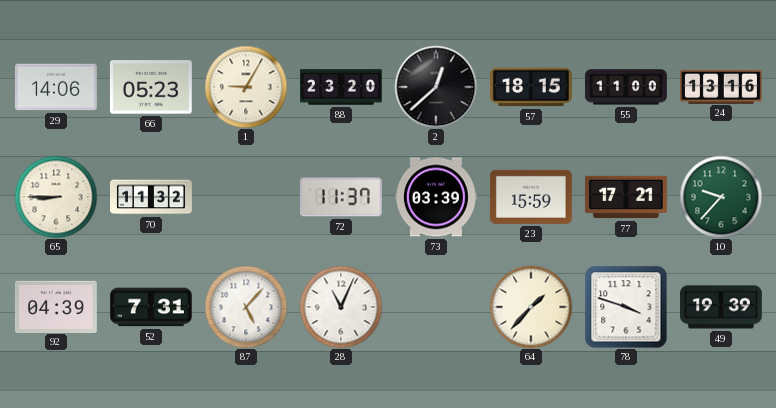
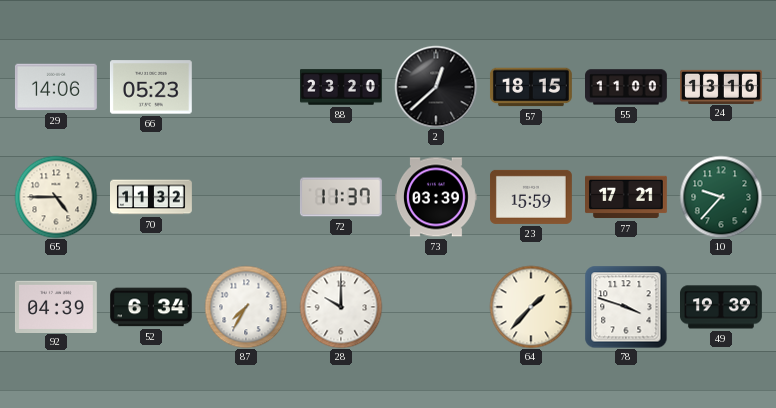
1: 9:05 -> none (246, 87)
65: 8:45 -> 4:45 (56, 197)
52: 7:31 -> 6:34 (152, 307)
87: 5:07 -> 7:35 (246, 307)
28: 11:04 -> 10:00 (341, 307)
